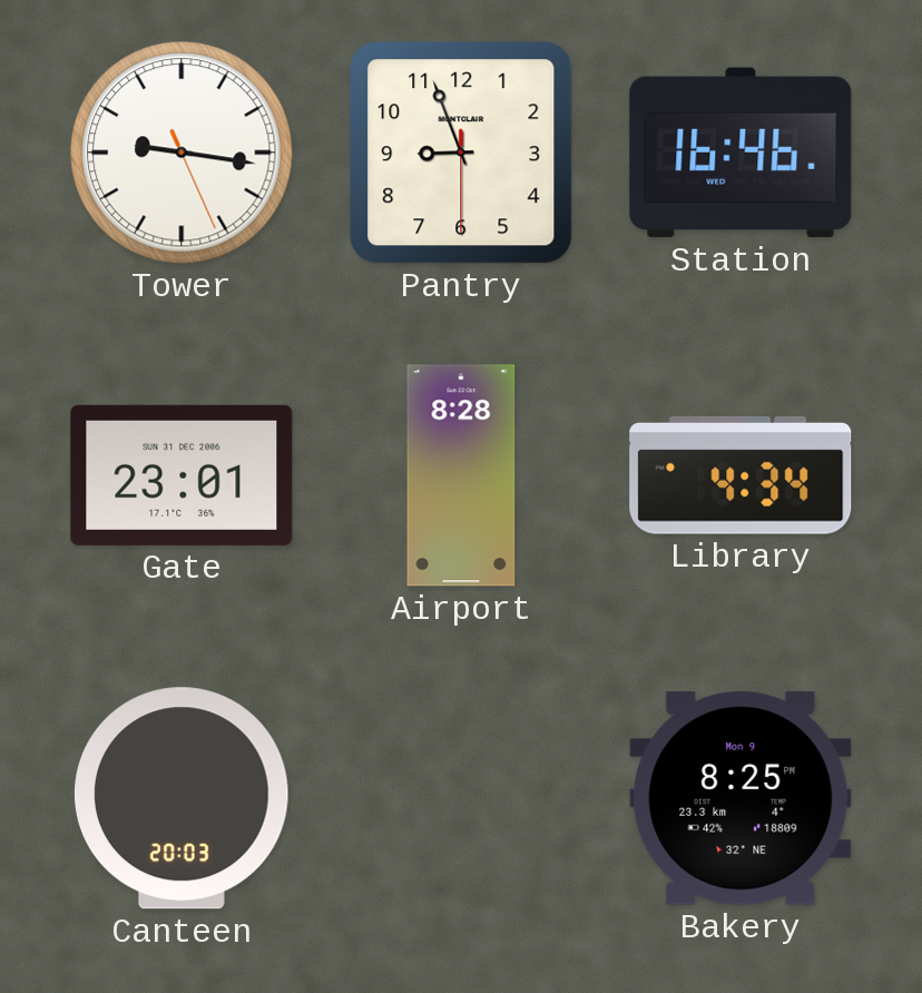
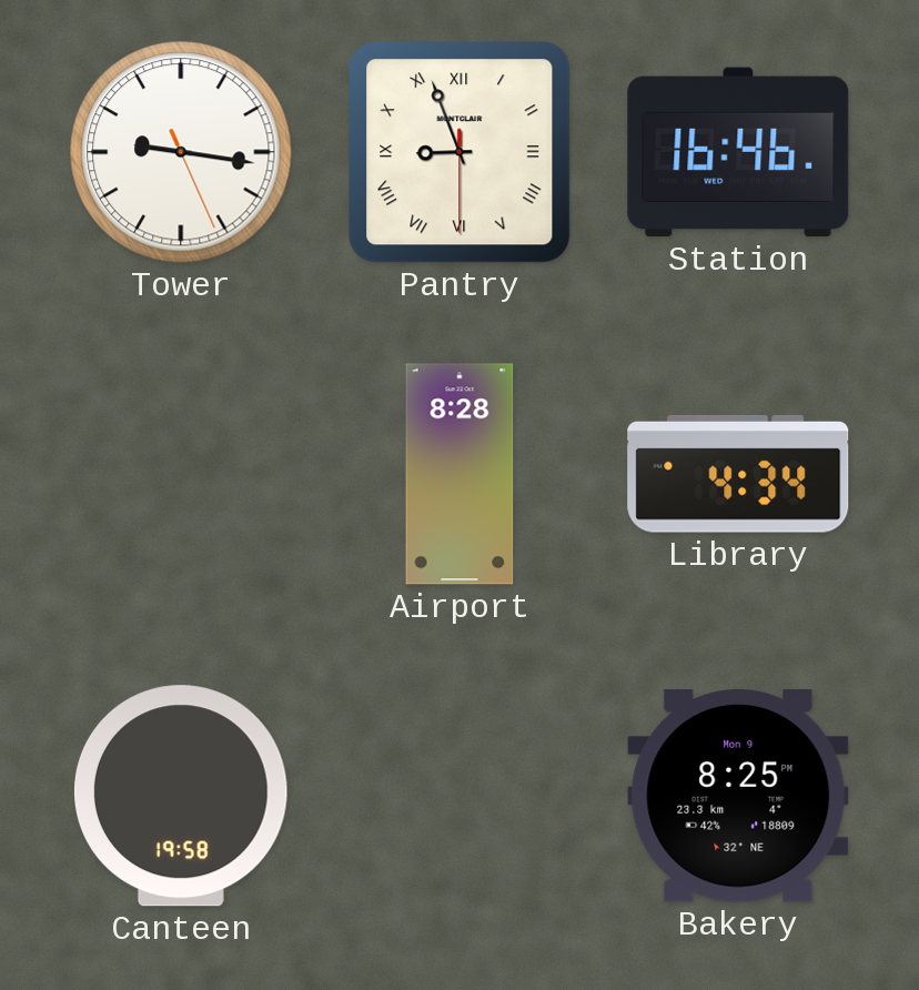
Pantry numerals: Arabic -> Roman (459, 152)
Gate: 23:01 -> none (182, 475)
Canteen: 20:03 -> 19:58 (181, 796)
